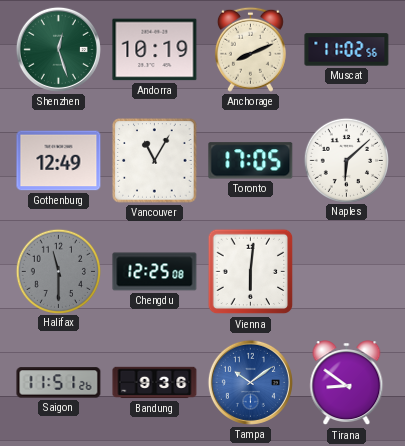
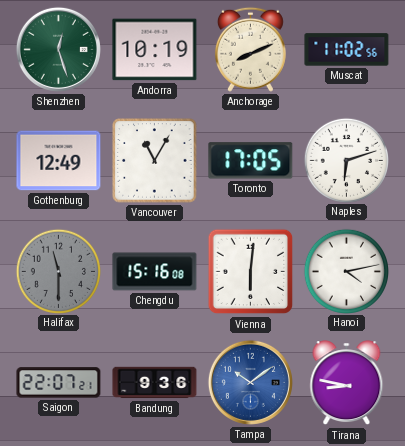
Naples: 6:08 -> 6:12 (346, 160)
Chengdu: 12:25 -> 15:16 (155, 272)
Hanoi: none -> 4:13 (346, 271)
Saigon: 11:51 -> 22:07 (59, 383)
Tirana: 8:51 -> 8:47 (347, 383)
